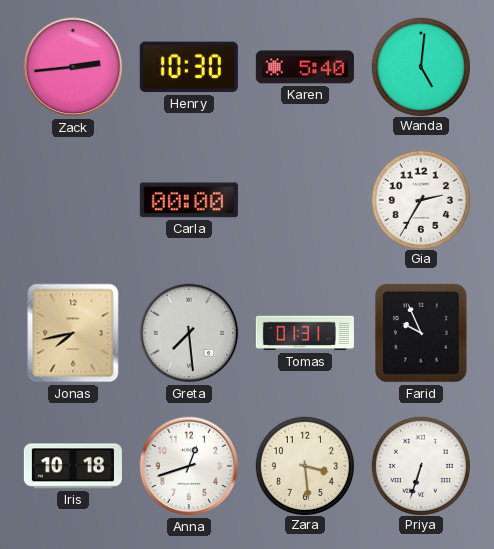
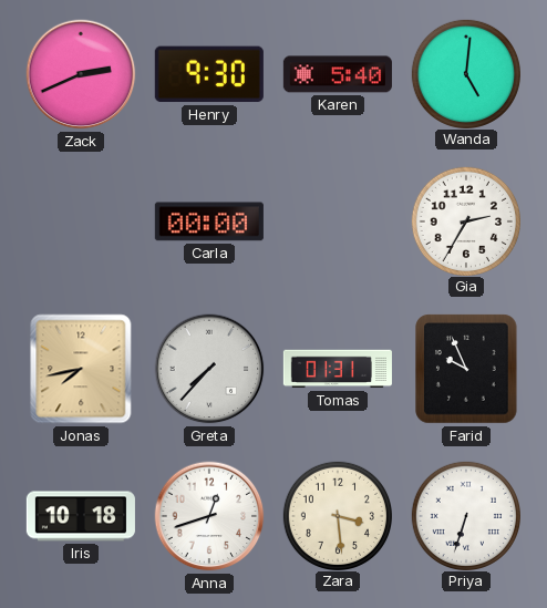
Zack: 2:44 -> 2:41 (81, 74)
Henry: 10:30 -> 9:30 (209, 74)
Greta: 7:29 -> 7:37 (209, 369)
